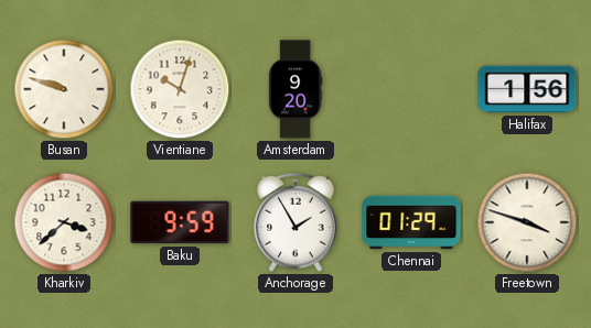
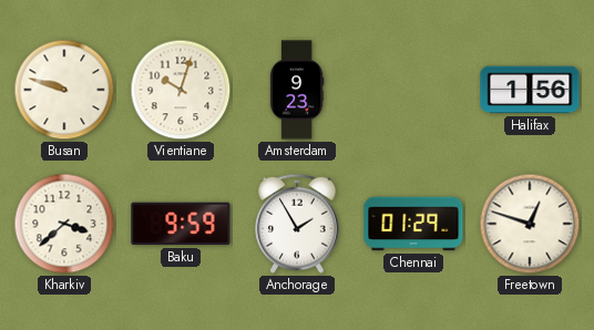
Amsterdam: 9:20 -> 9:23 (297, 90)
Freetown: 3:48 -> 12:48 (530, 224)
